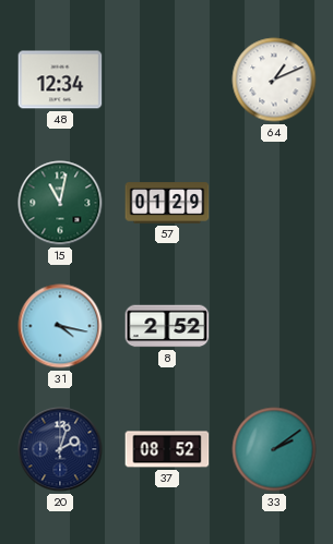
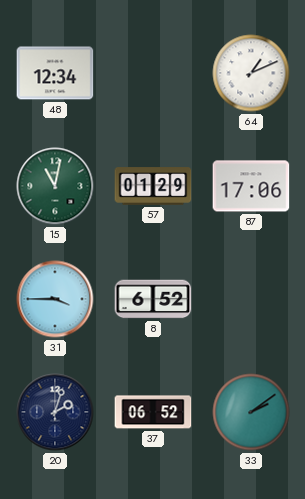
87: none -> 17:06 (251, 186)
31: 4:17 -> 3:45 (55, 299)
8: 2:52 -> 6:52 (153, 299)
37: 08:52 -> 06:52 (153, 412)
